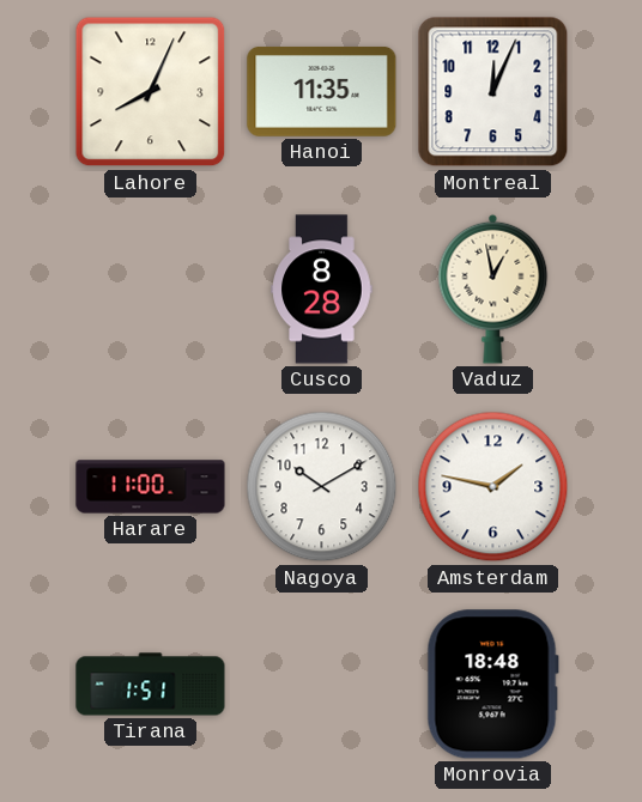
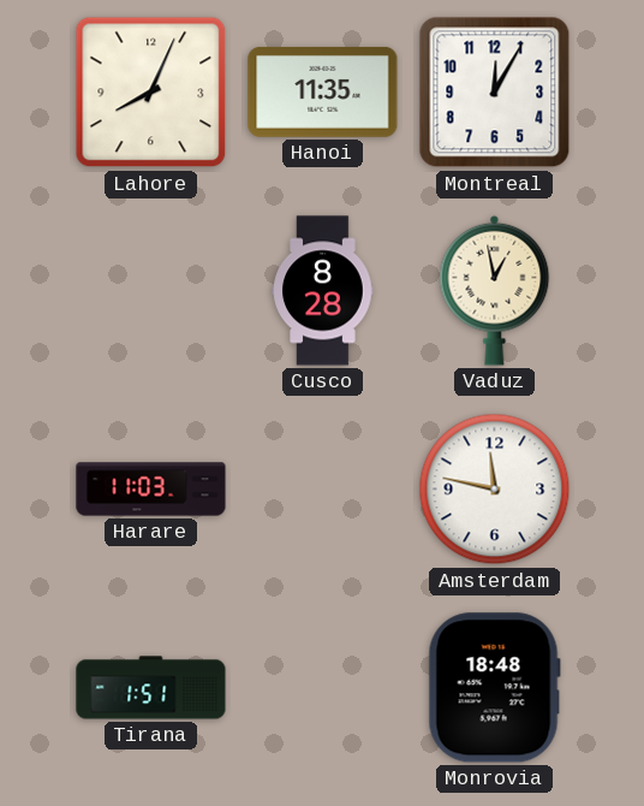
Montreal: 12:04 -> 12:05 (495, 93)
Harare: 11:00 -> 11:03 (151, 490)
Nagoya: 10:10 -> none (322, 487)
Amsterdam: 1:47 -> 11:47 (495, 490)
